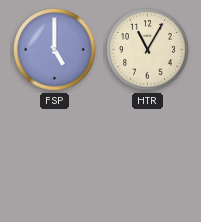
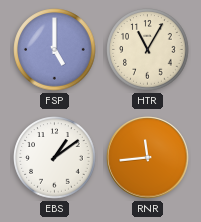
EBS: none -> 1:09 (55, 158)
RNR: none -> 11:44 (148, 158)
